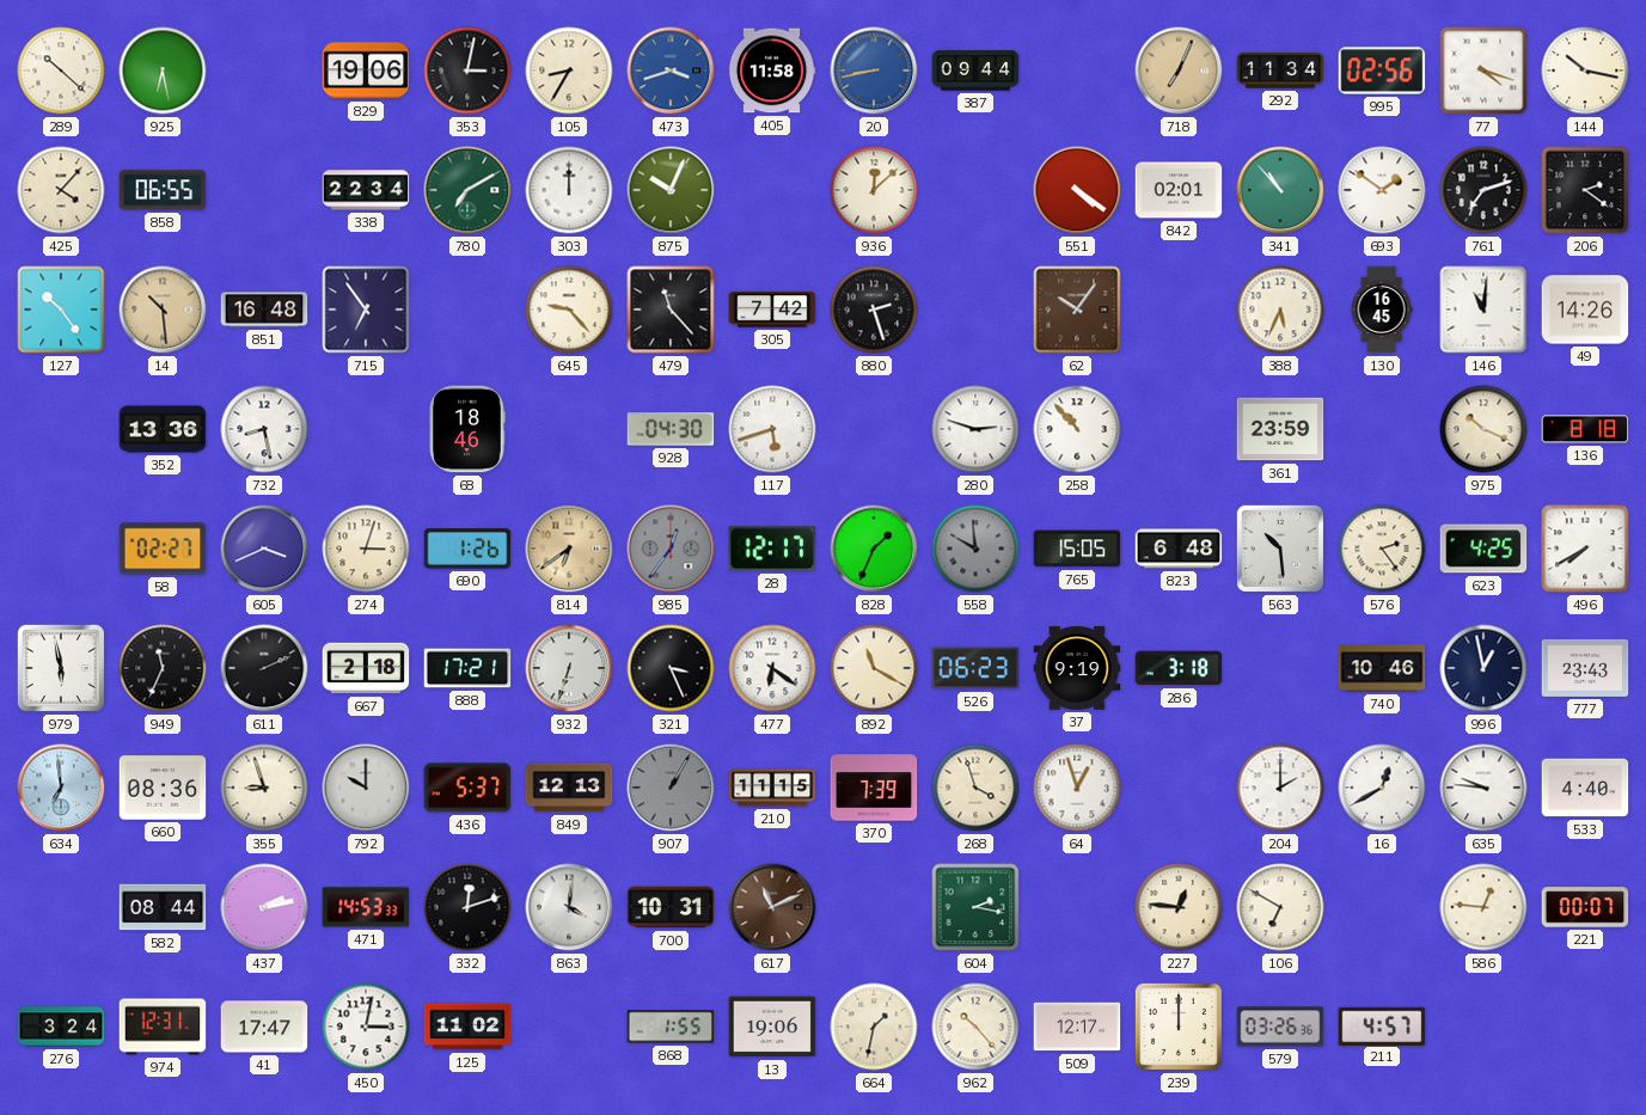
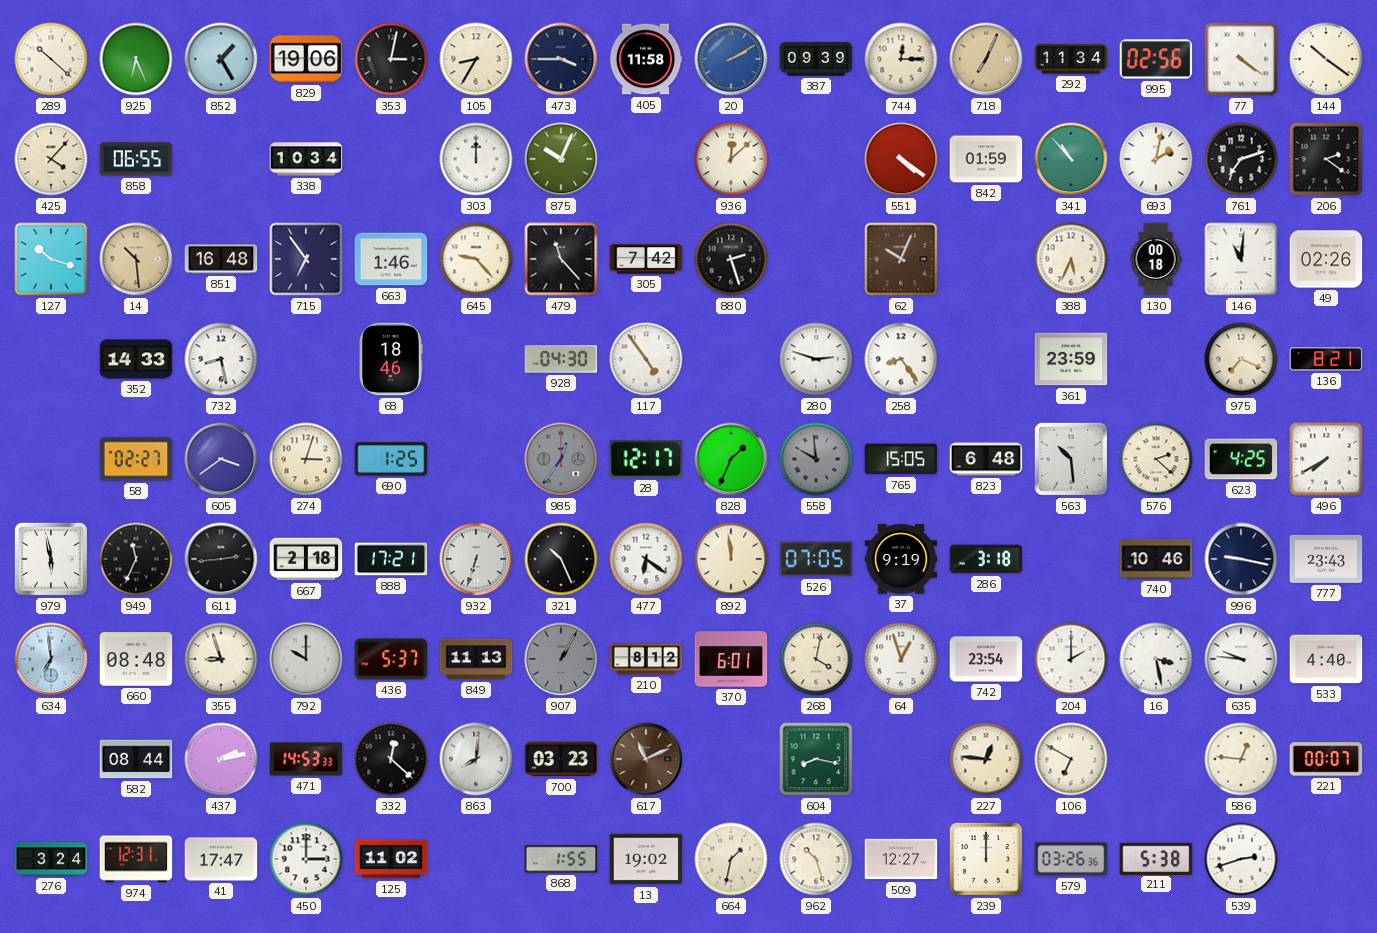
925: 6:28 -> 6:26 (136, 59)
852: none -> 1:25 (221, 59)
473: 3:42 -> 3:45 (561, 59)
473 dial: blue -> navy (561, 59)
20: 8:43 -> 2:10 (731, 59)
387: 09:44 -> 09:39 (816, 59)
744: none -> 12:15 (901, 59)
77: 4:18 -> 4:21 (1241, 59)
144: 10:17 -> 10:21 (1326, 59)
338: 22:34 -> 10:34 (306, 159)
780: 7:10 -> none (467, 190)
842: 02:01 -> 01:59 (986, 159)
693: 1:51 -> 2:02 (1156, 159)
127: 10:24 -> 10:18 (51, 259)
663: none -> 1:46 (391, 259)
62: 10:06 -> 10:04 (901, 259)
130: 16:45 -> 00:18 (1156, 259)
49: 14:26 -> 02:26 (1326, 259)
352: 13:36 -> 14:33 (136, 359)
117: 5:42 -> 4:54 (646, 359)
258: 10:53 -> 8:24 (901, 359)
975: 10:19 -> 7:19 (1241, 359)
136: 8:18 -> 8:21 (1326, 359)
605: 3:41 -> 3:39 (221, 459)
690: 1:26 -> 1:25 (391, 459)
814: 6:39 -> none (569, 549)
576: 2:24 -> 2:22 (1156, 459)
611: 2:11 -> 2:44 (221, 559)
321: 3:26 -> 10:26 (561, 559)
892: 11:20 -> 11:59 (731, 559)
526: 06:23 -> 07:05 (816, 559)
996: 12:58 -> 9:17 (1241, 559)
660: 08:36 -> 08:48 (136, 659)
849: 12:13 -> 11:13 (476, 659)
210: 11:15 -> 8:12 (646, 659)
370: 7:39 -> 6:01 (731, 659)
268: 3:57 -> 4:02 (816, 659)
742: none -> 23:54 (986, 659)
16: 12:40 -> 3:28 (1156, 659)
332: 12:12 -> 12:22 (391, 759)
863: 4:01 -> 8:01 (476, 759)
700: 10:31 -> 03:23 (561, 759)
604: 2:17 -> 8:17 (816, 759)
450: 3:02 -> 3:00 (306, 859)
13: 19:06 -> 19:02 (646, 859)
962: 10:23 -> 10:27 (816, 859)
509: 12:17 -> 12:27 (901, 859)
211: 4:57 -> 5:38 (1156, 858)
539: none -> 2:42 (1241, 859)
